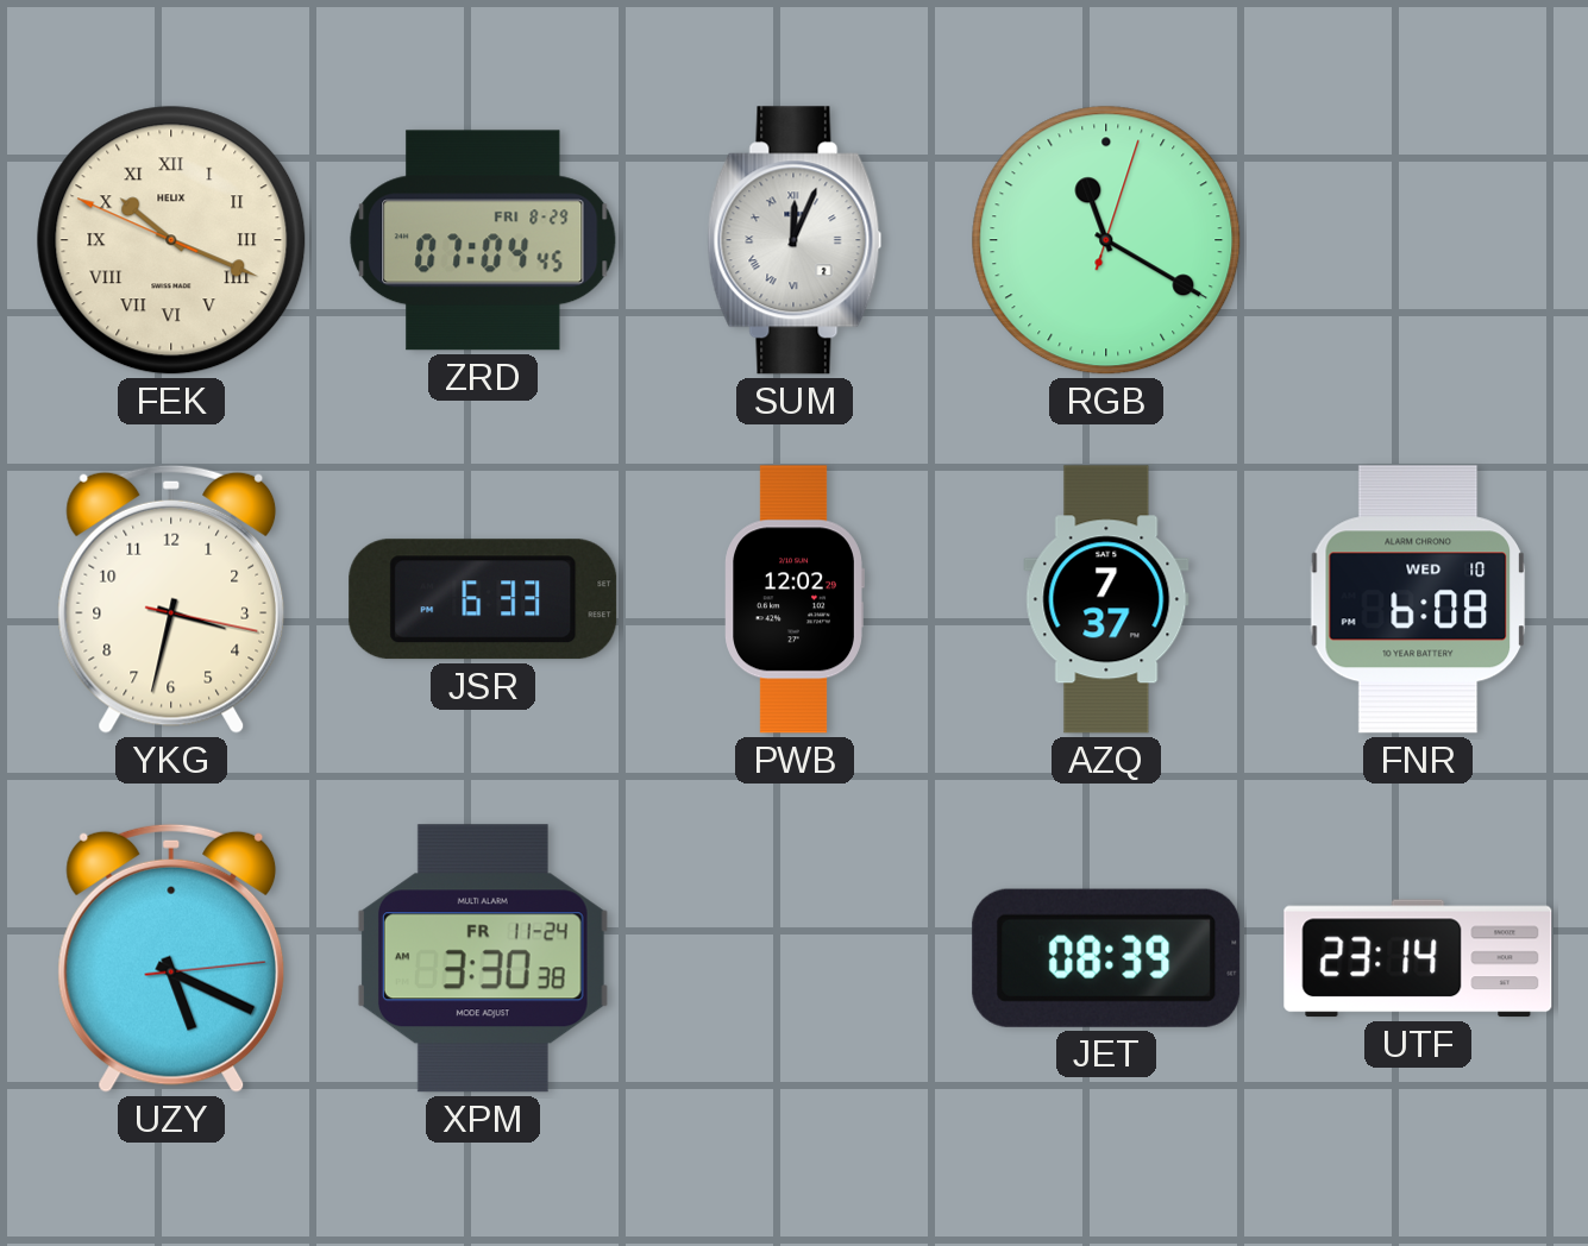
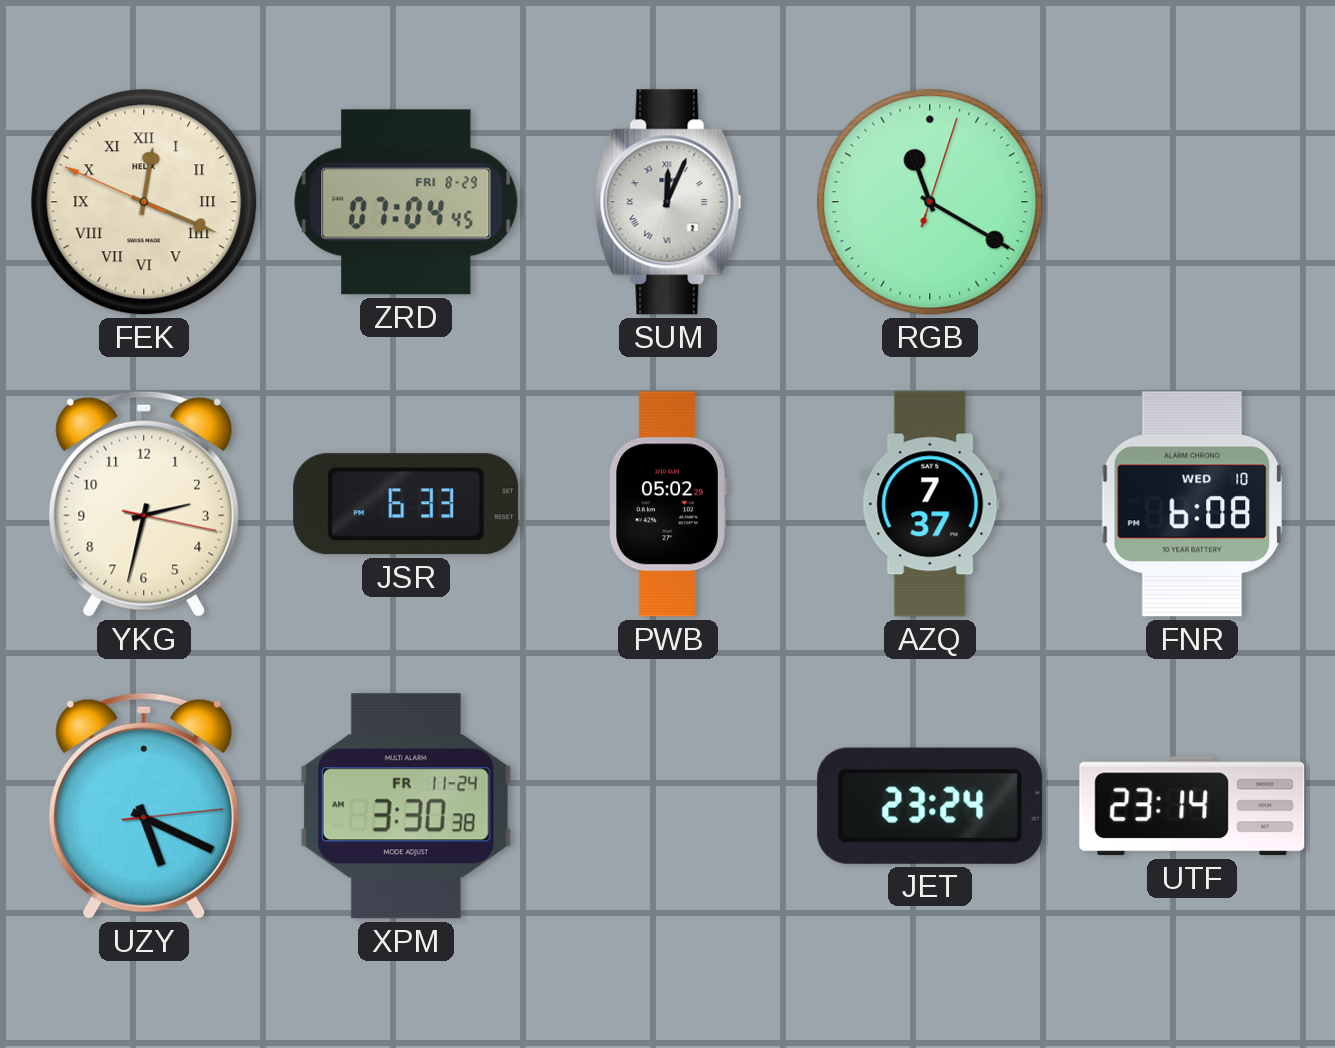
FEK: 10:18 -> 12:18 (144, 202)
YKG: 3:32 -> 2:32 (144, 504)
PWB: 12:02 -> 05:02 (668, 504)
JET: 08:39 -> 23:24 (930, 806)
